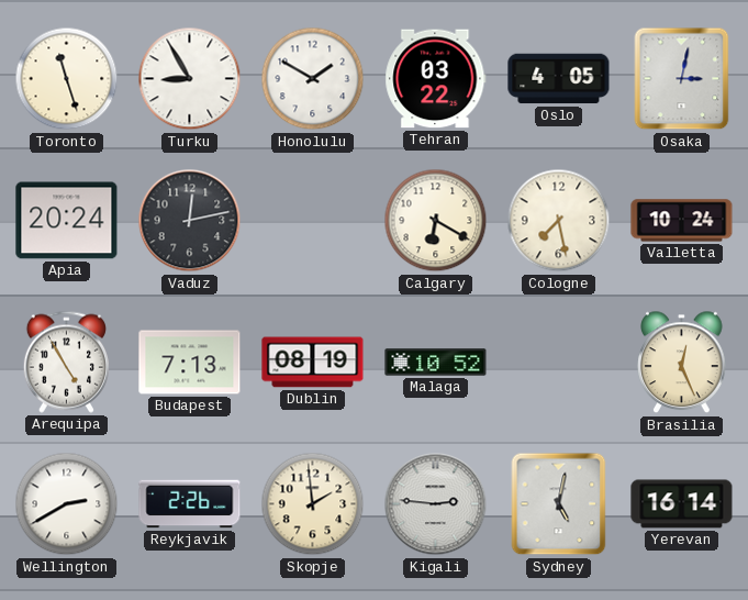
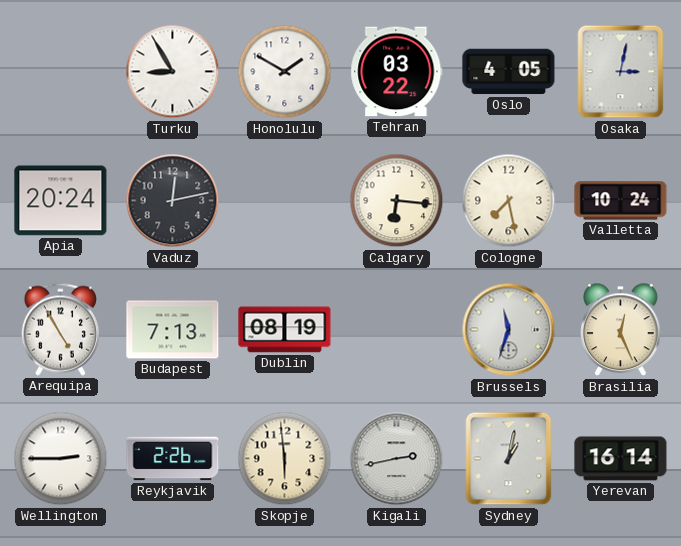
Toronto: 11:27 -> none (67, 79)
Calgary: 6:20 -> 6:16 (397, 201)
Malaga: 10:52 -> none (436, 363)
Brussels: none -> 11:33 (509, 330)
Wellington: 2:40 -> 2:45 (61, 459)
Skopje: 1:59 -> 5:59 (285, 459)
Kigali: 2:46 -> 2:43 (397, 459)
Sydney: 5:02 -> 1:02 (509, 459)
